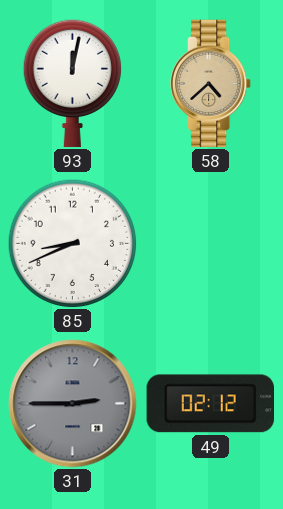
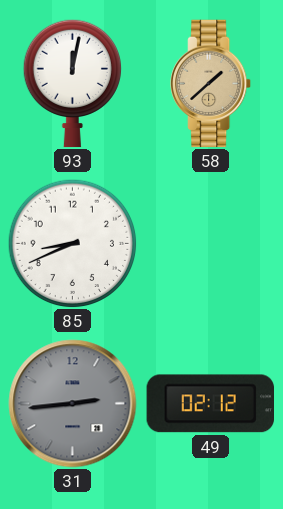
58: 4:38 -> 1:38 (212, 84)
31: 2:45 -> 2:44 (73, 404)
